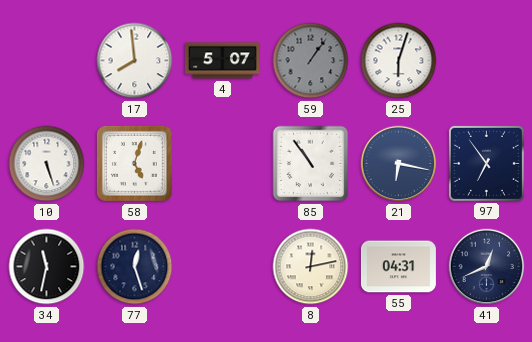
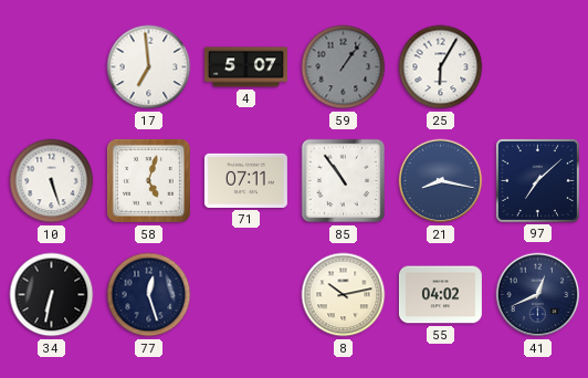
17: 7:59 -> 6:59 (149, 67)
25: 6:03 -> 6:05 (441, 67)
71: none -> 07:11 (245, 180)
21: 6:17 -> 8:17 (441, 181)
97: 6:54 -> 7:08 (537, 180)
34: 11:32 -> 6:32 (52, 295)
8: 12:13 -> 10:13 (344, 295)
55: 04:31 -> 04:02 (440, 295)
